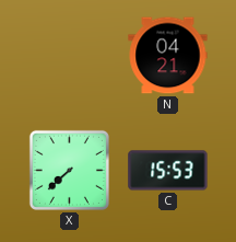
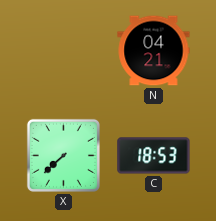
C: 15:53 -> 18:53 (154, 156)
